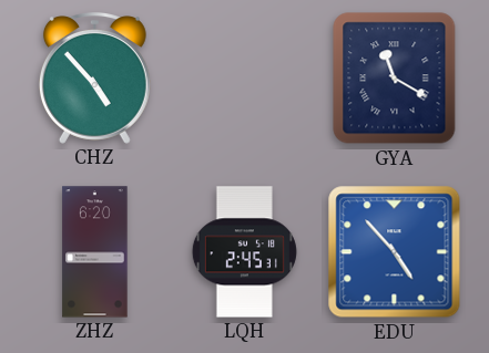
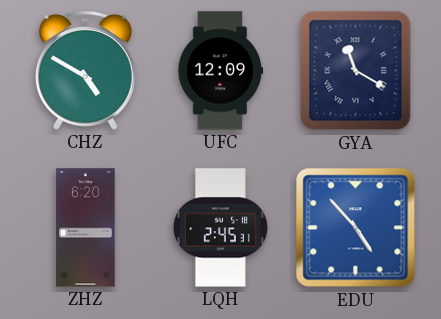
CHZ: 4:53 -> 4:50 (85, 71)
UFC: none -> 12:09 (221, 71)
